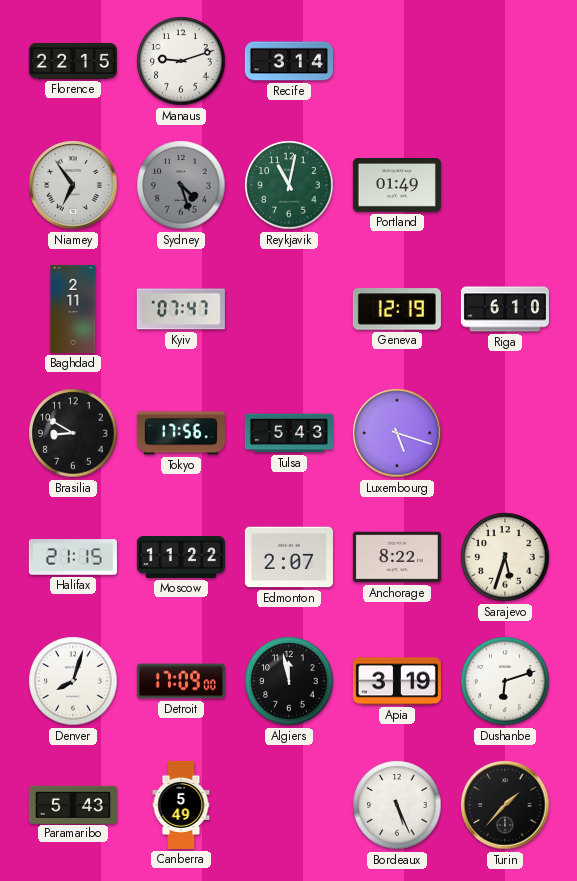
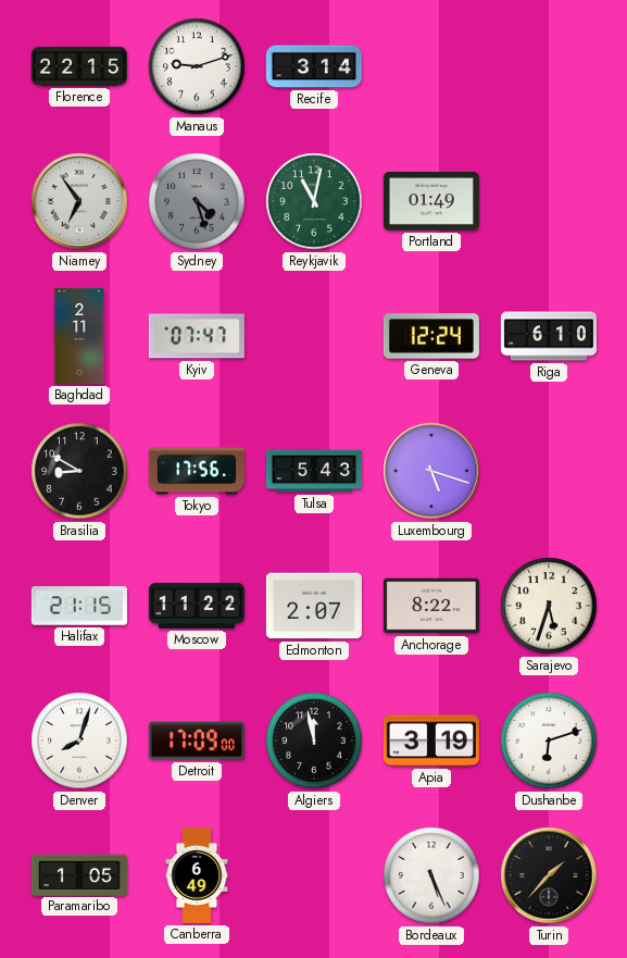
Geneva: 12:19 -> 12:24 (431, 336)
Paramaribo: 5:43 -> 1:05 (79, 874)
Canberra: 5:49 -> 6:49 (197, 875)
